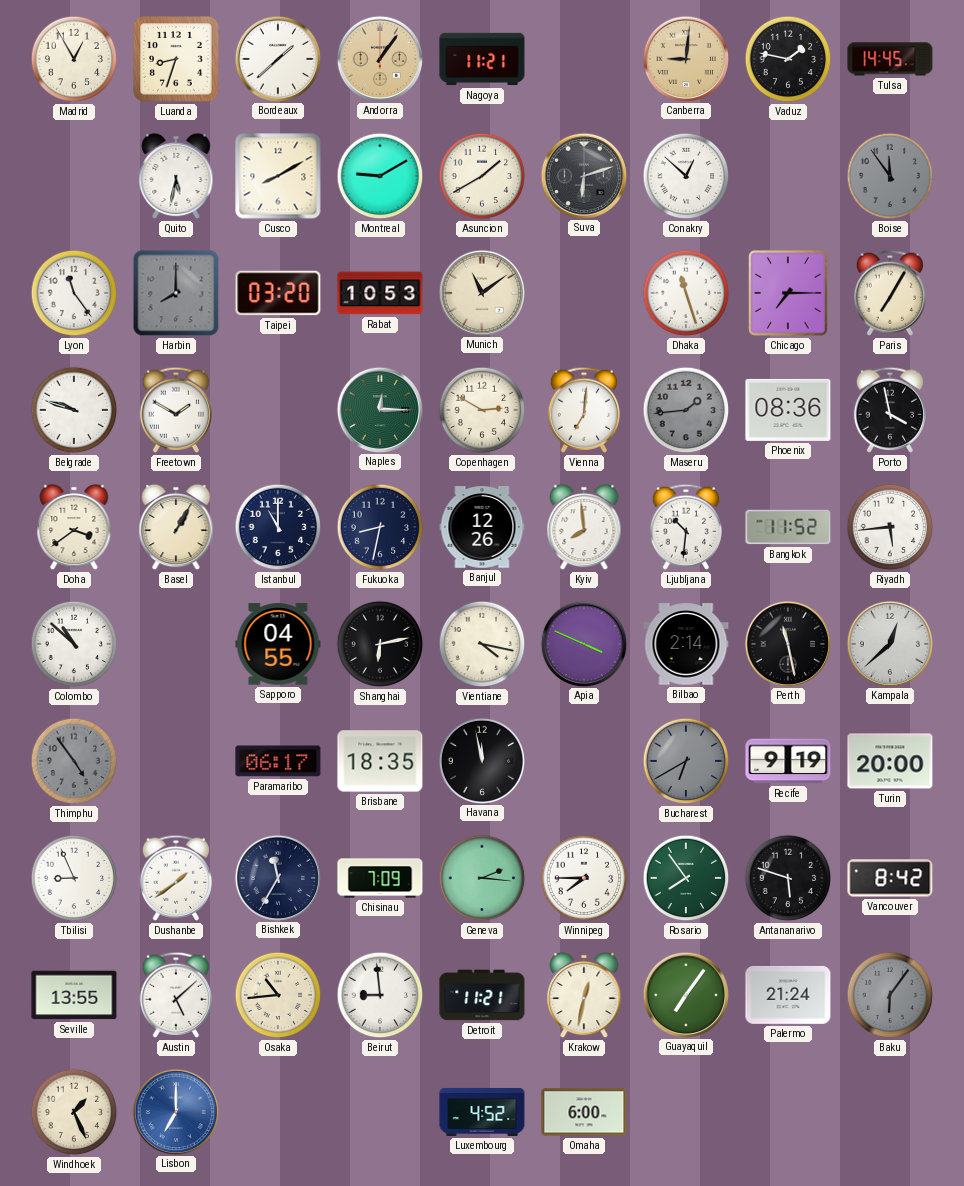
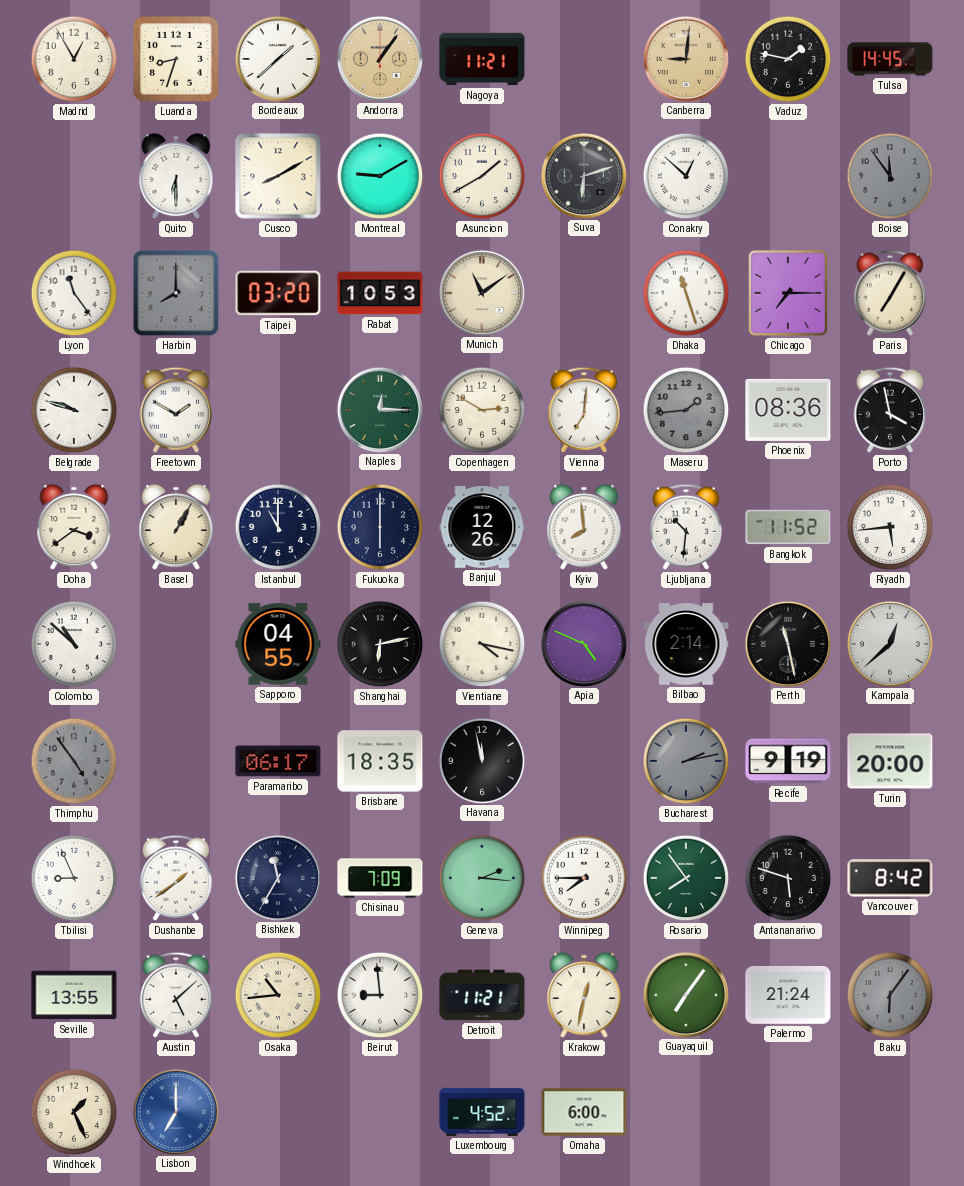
Quito: 5:32 -> 6:30 (176, 176)
Fukuoka: 8:32 -> 6:00 (380, 527)
Apia: 3:49 -> 4:49 (583, 643)
Bucharest: 6:40 -> 2:13 (686, 761)
